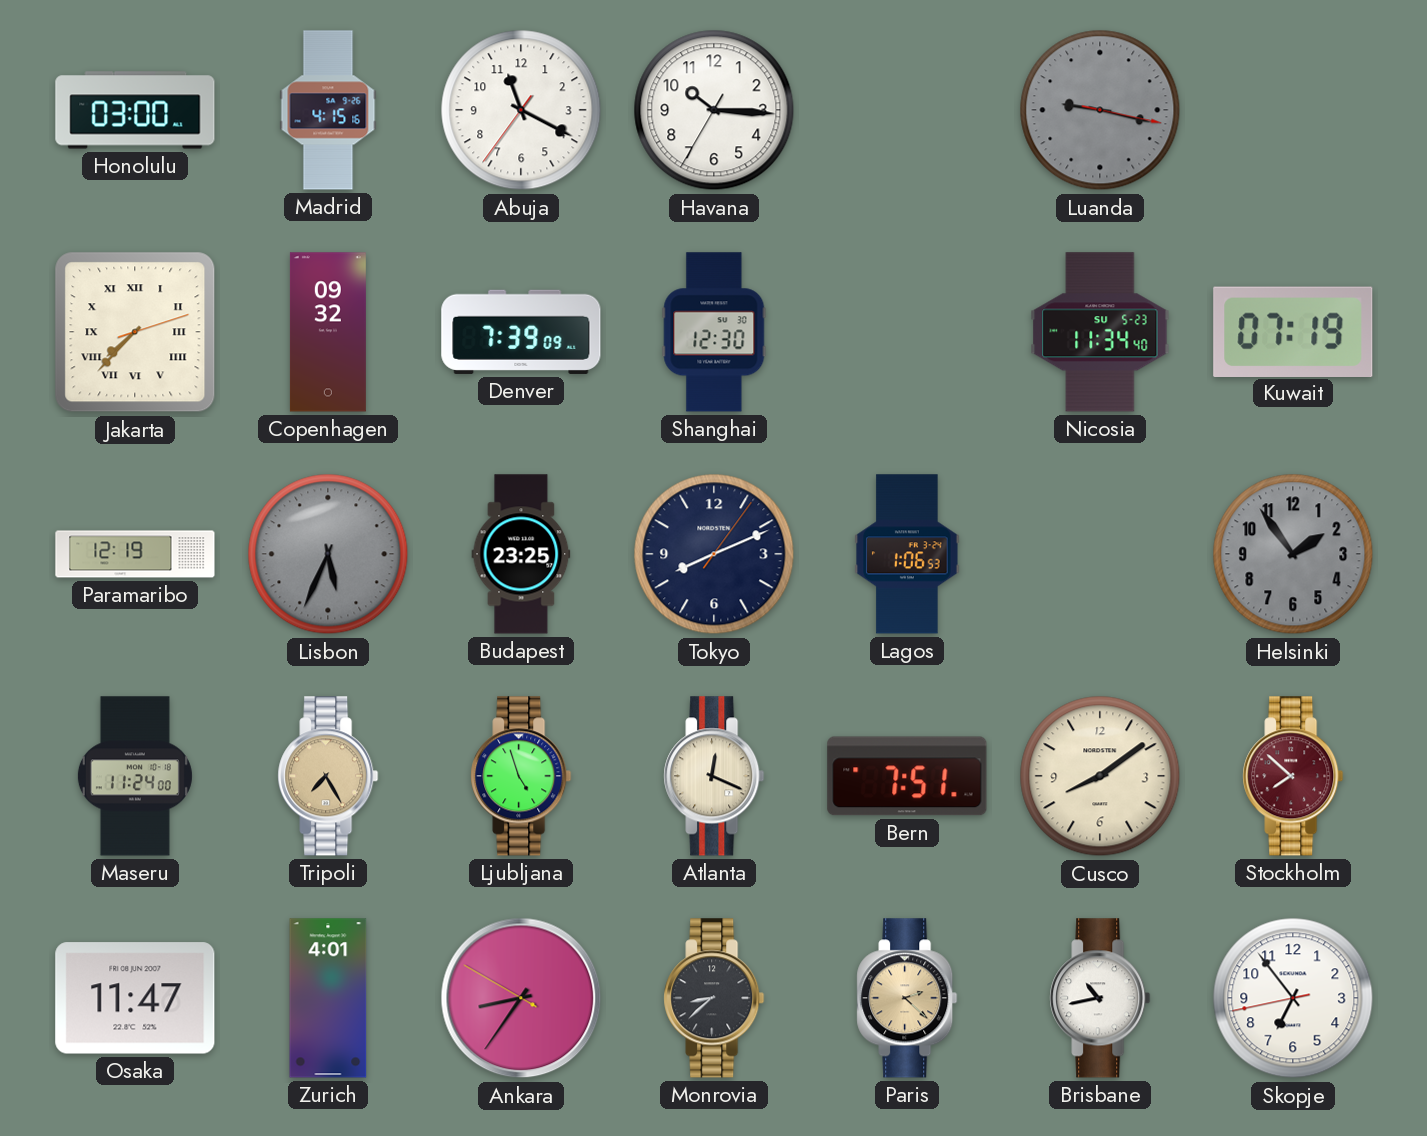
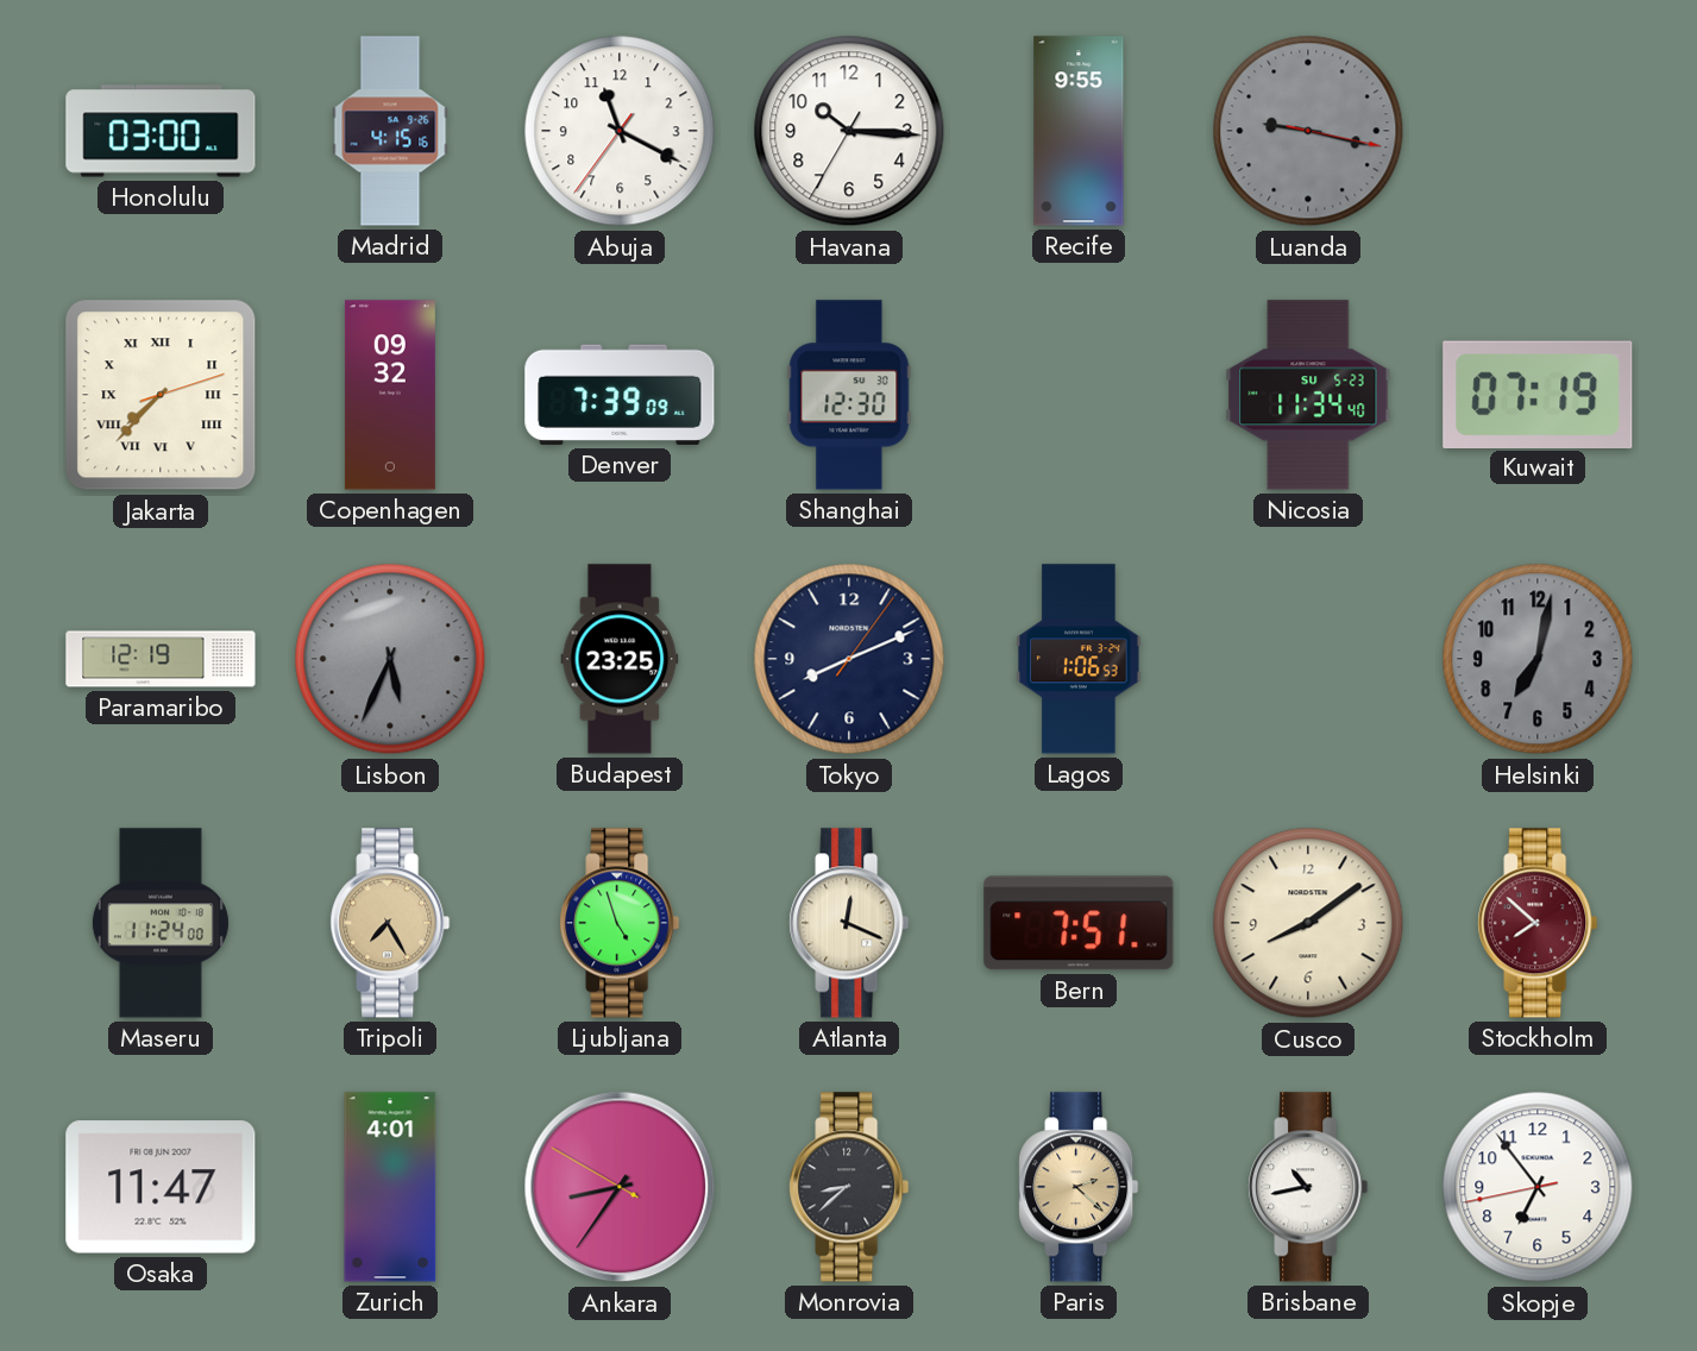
Recife: none -> 9:55 (1079, 131)
Helsinki: 1:54 -> 7:02 (1538, 659)
